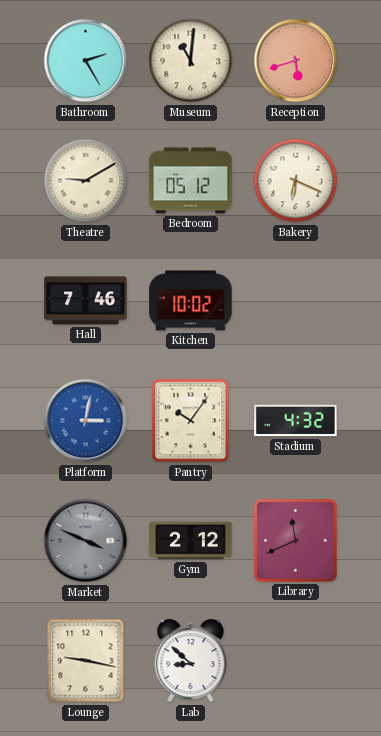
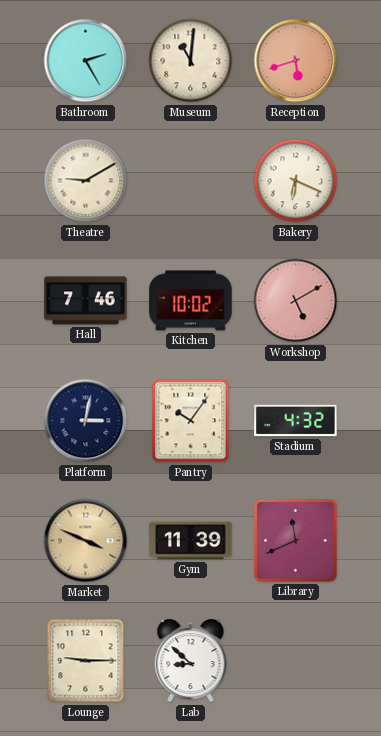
Bedroom: 05:12 -> none (191, 181)
Workshop: none -> 5:10 (296, 301)
Platform dial: blue -> navy (86, 421)
Market dial: grey -> champagne (86, 541)
Gym: 2:12 -> 11:39 (191, 541)
Lounge: 9:17 -> 9:15 (86, 661)
